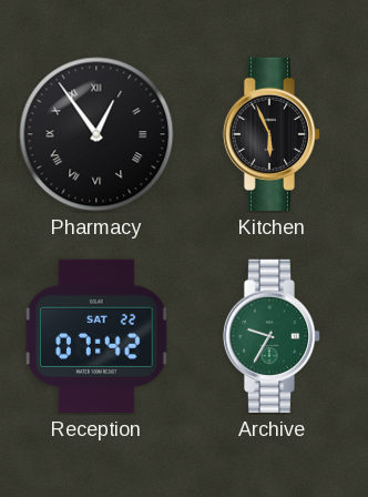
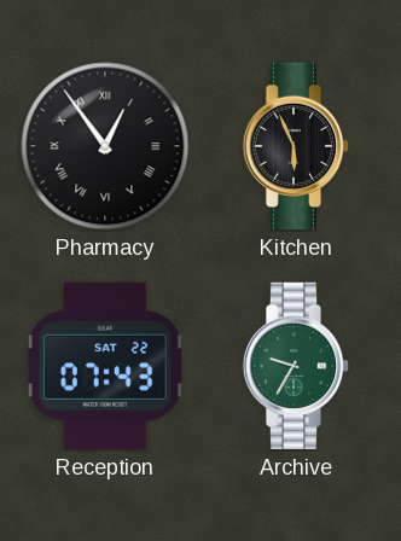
Reception: 07:42 -> 07:43 (106, 366)
